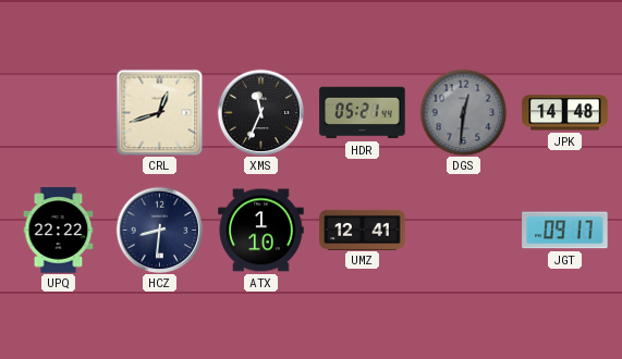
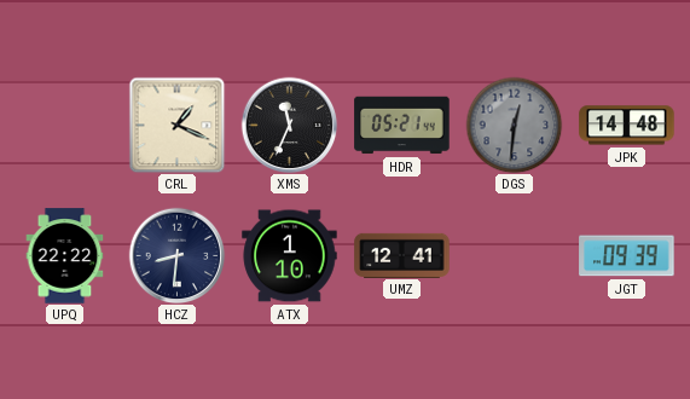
CRL: 12:42 -> 1:19 (176, 125)
JGT: 09:17 -> 09:39 (627, 256)
